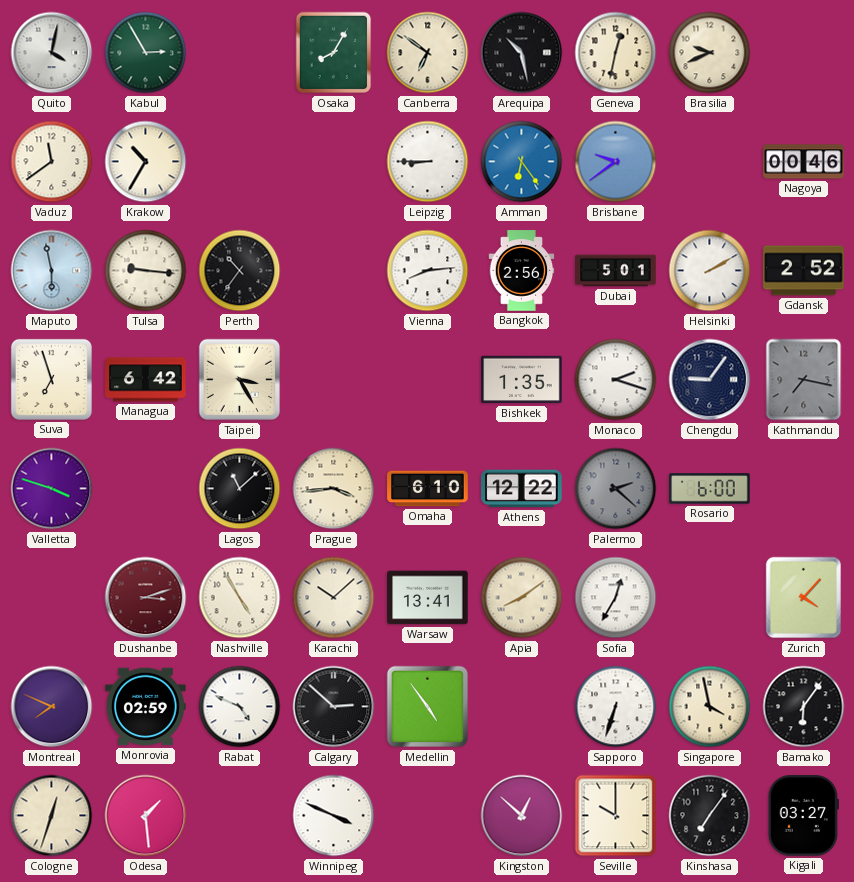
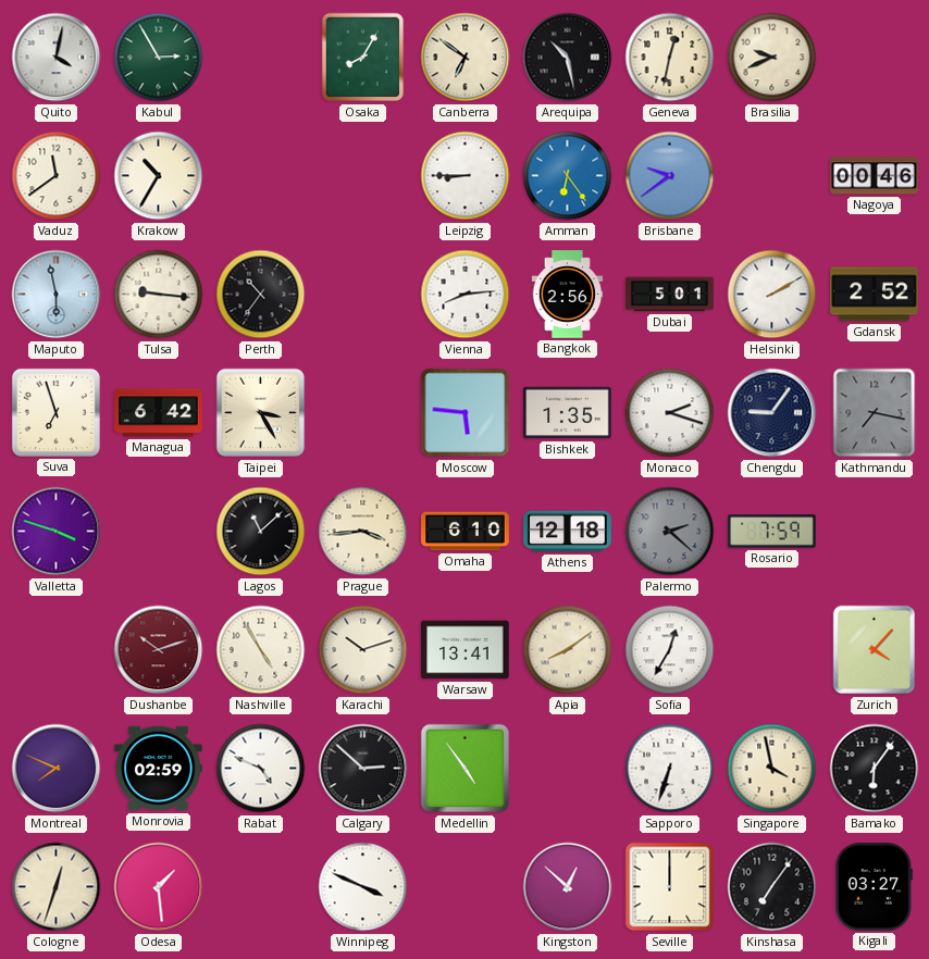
Moscow: none -> 5:46 (466, 413)
Athens: 12:22 -> 12:18 (568, 532)
Rosario: 6:00 -> 7:59 (772, 532)
Dushanbe: 3:12 -> 10:12 (159, 650)
Karachi: 10:08 -> 10:12 (363, 650)
Seville: 10:00 -> 12:00 (670, 887)
